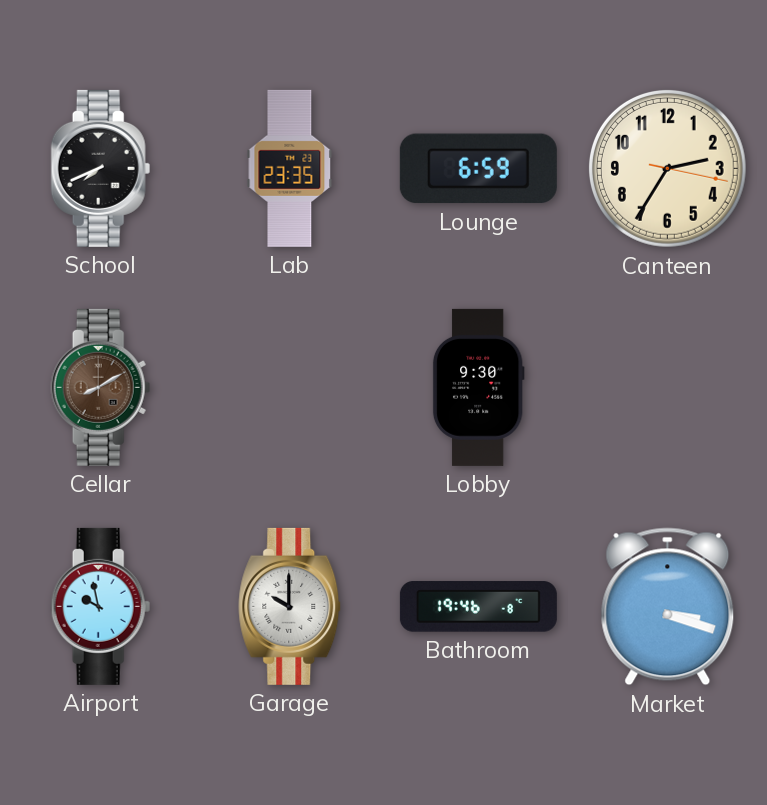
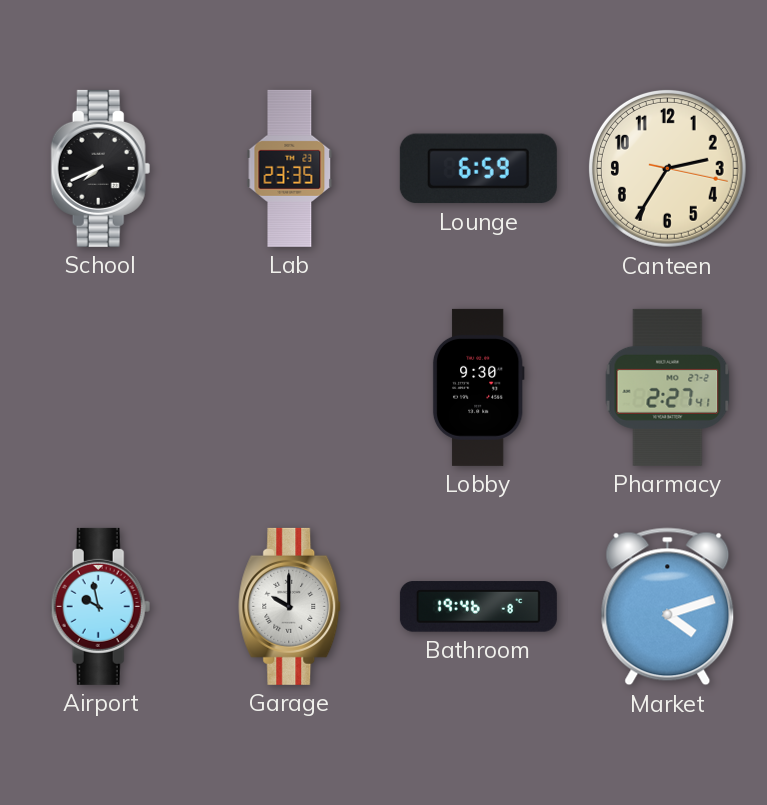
Cellar: 8:10 -> none (101, 387)
Pharmacy: none -> 2:27 (668, 387)
Market: 3:18 -> 4:12 (668, 607)
